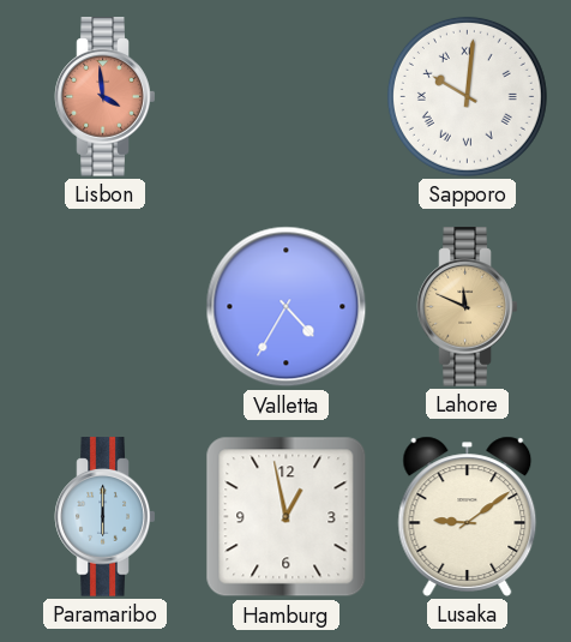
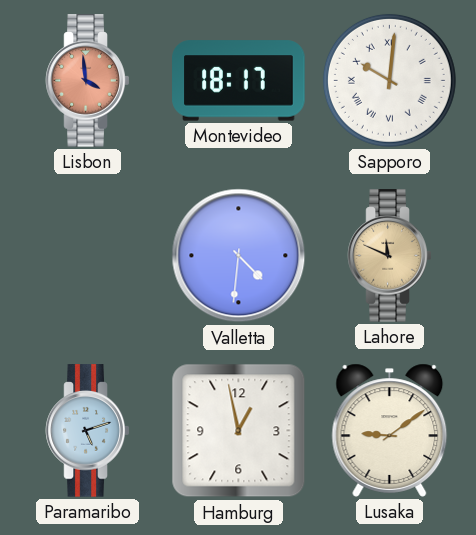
Montevideo: none -> 18:17 (239, 81)
Valletta: 4:35 -> 4:31 (239, 256)
Paramaribo: 6:00 -> 5:12 (88, 431)
